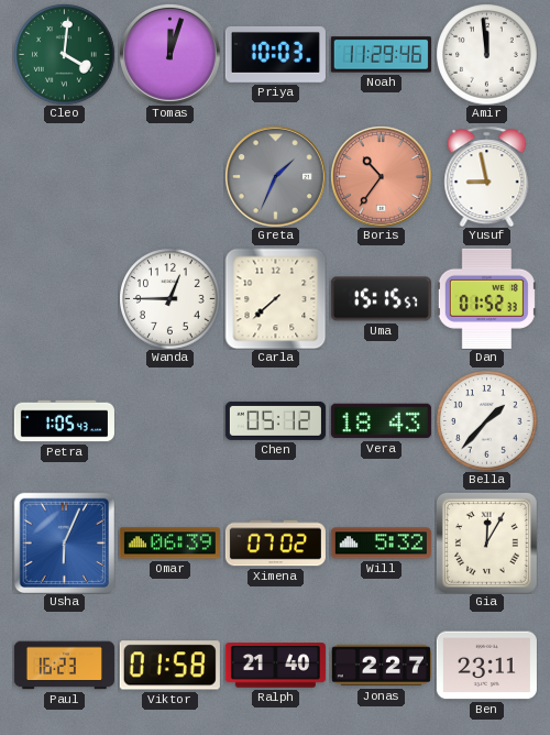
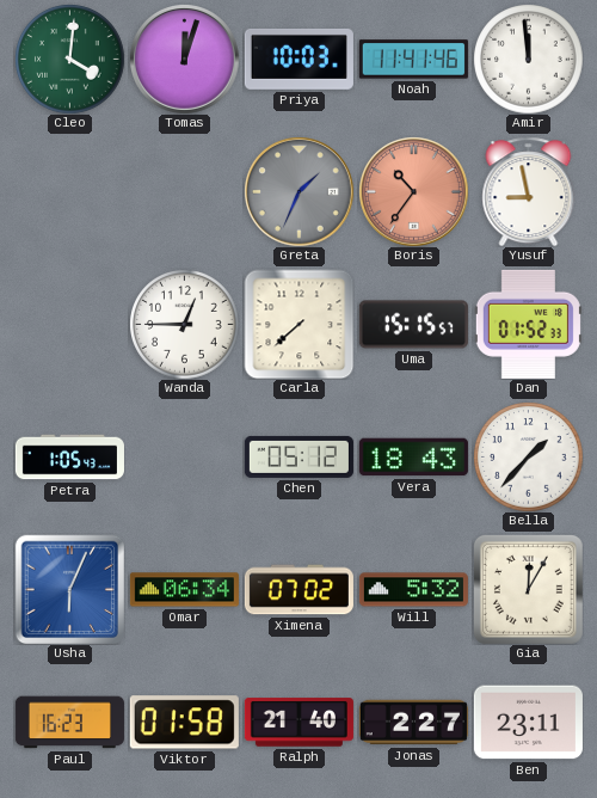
Noah: 11:29 -> 11:41 (413, 60)
Omar: 06:39 -> 06:34 (184, 590)
